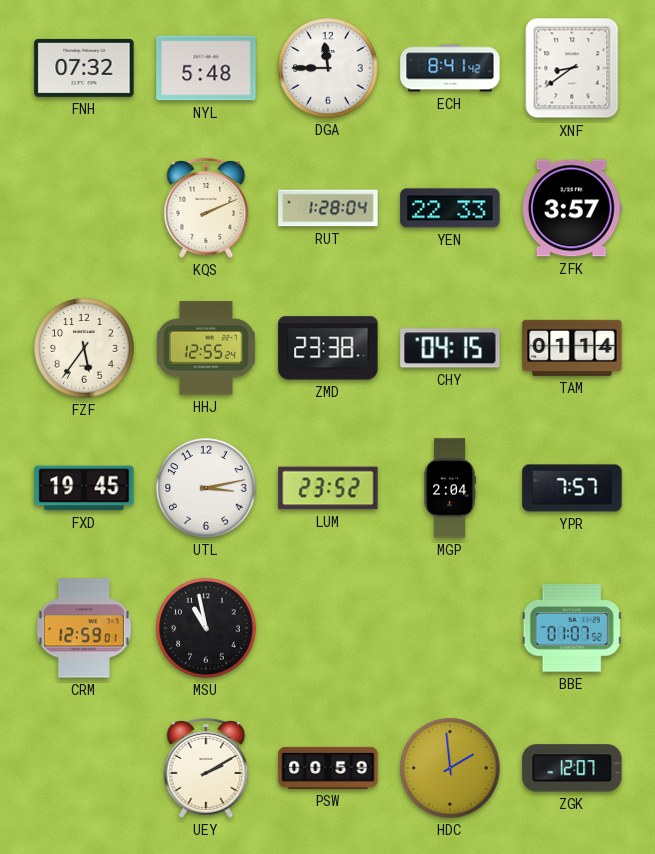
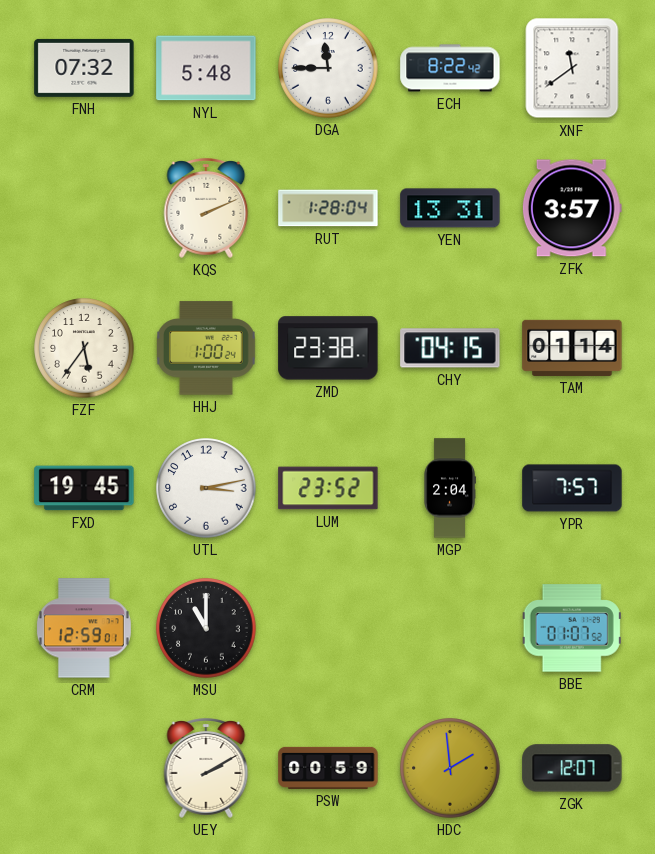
ECH: 8:41 -> 8:22 (450, 68)
XNF: 8:39 -> 11:39 (572, 68)
YEN: 22:33 -> 13:31 (450, 208)
HHJ: 12:55 -> 1:00 (206, 348)
MSU: 10:58 -> 11:00 (206, 628)
